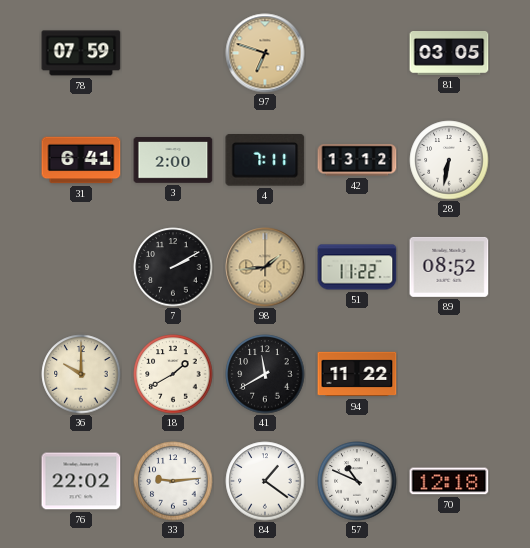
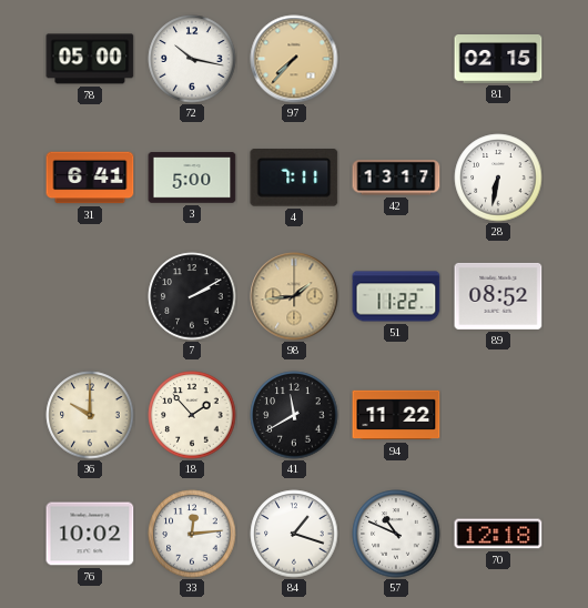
78: 07:59 -> 05:00 (90, 59)
72: none -> 10:17 (192, 59)
97: 6:48 -> 7:37 (294, 59)
81: 03:05 -> 02:15 (498, 60)
3: 2:00 -> 5:00 (192, 178)
42: 13:12 -> 13:17 (396, 178)
18: 1:40 -> 1:53 (192, 415)
76: 22:02 -> 10:02 (90, 534)
33: 9:14 -> 12:14 (192, 534)
84: 1:21 -> 1:18 (294, 534)
